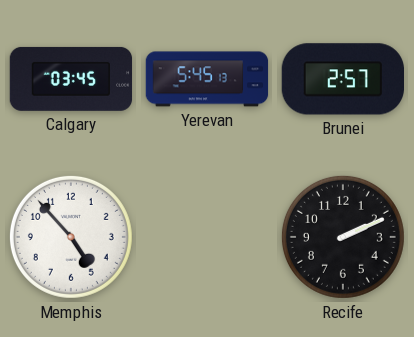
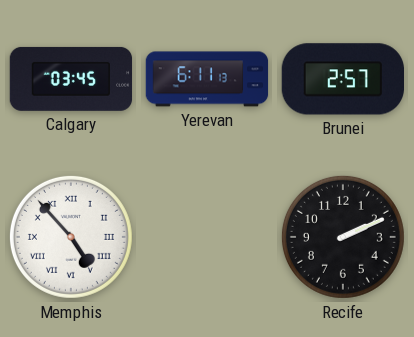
Yerevan: 5:45 -> 6:11 (207, 79)
Memphis numerals: Arabic -> Roman (71, 237)
